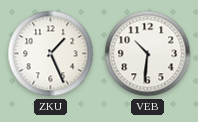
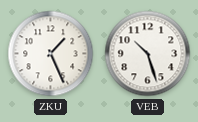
VEB: 10:31 -> 10:27 (148, 54)
